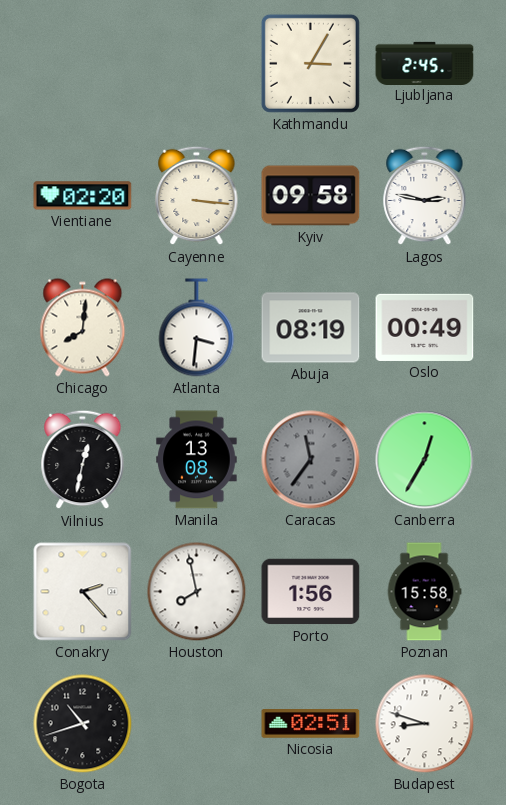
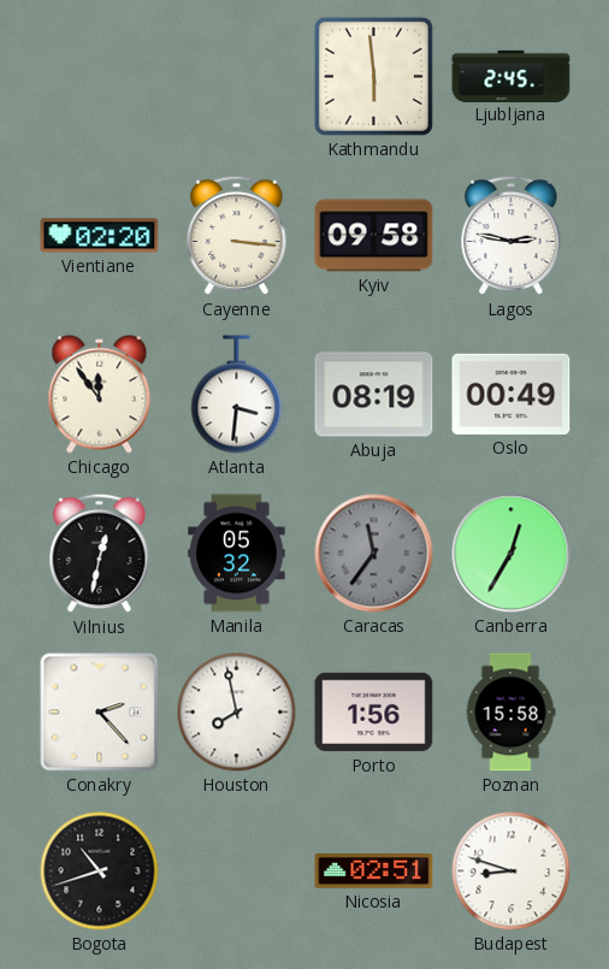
Kathmandu: 3:05 -> 5:59 (373, 76)
Chicago: 8:01 -> 11:54 (100, 395)
Manila: 13:08 -> 05:32 (237, 554)
